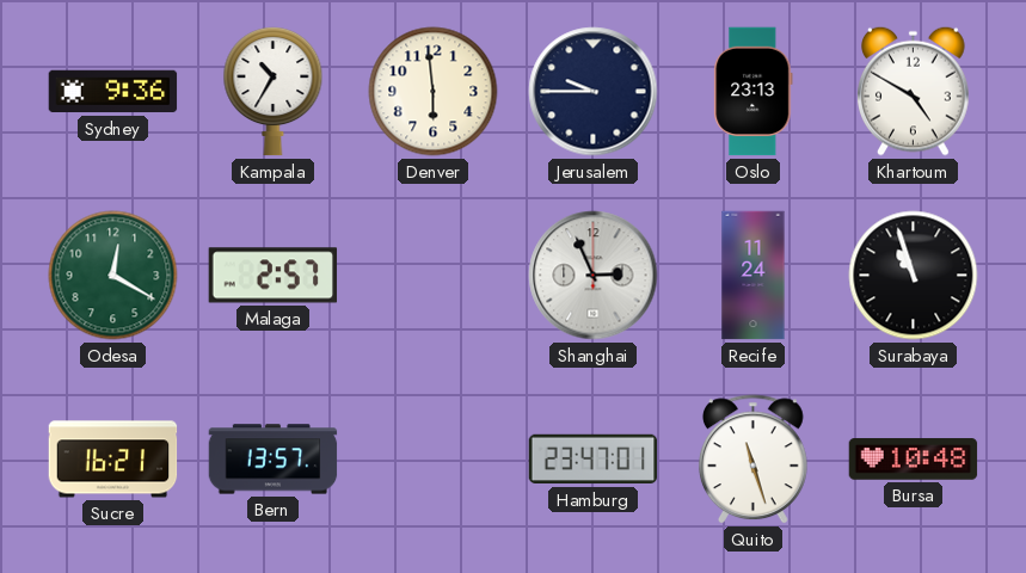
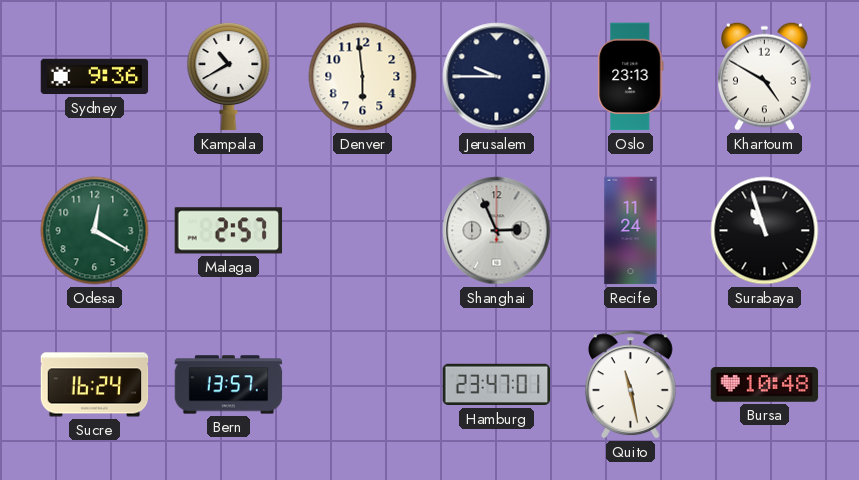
Kampala: 10:35 -> 10:40 (229, 77)
Sucre: 16:21 -> 16:24 (95, 385)
Quito: 11:27 -> 11:28 (630, 385)
